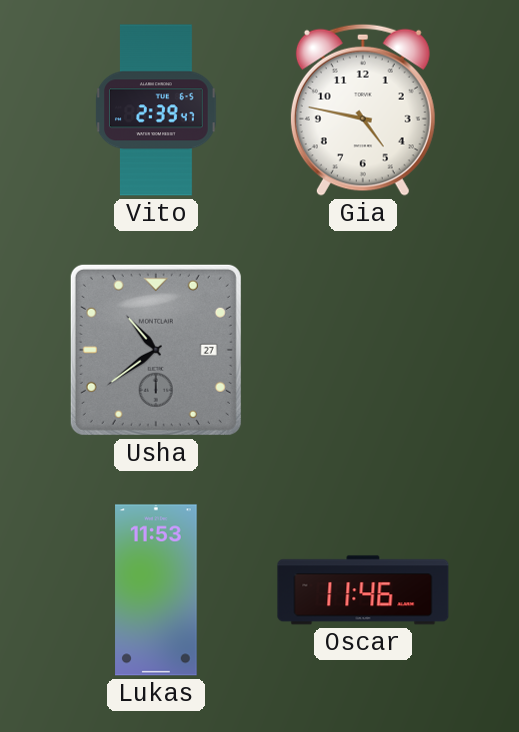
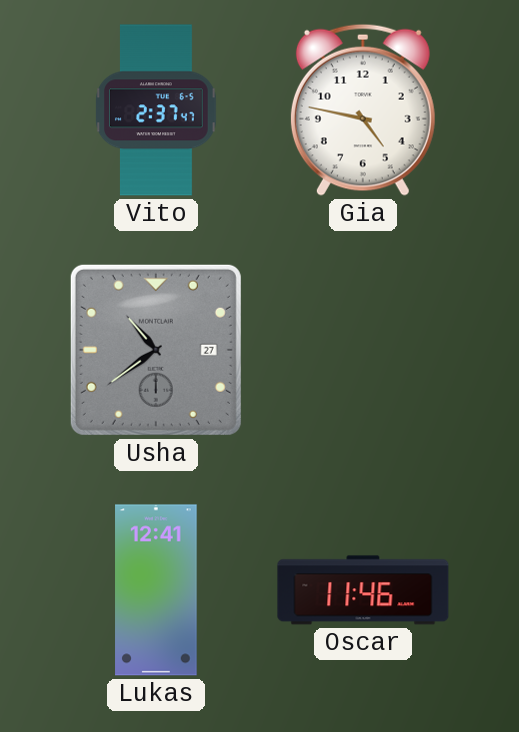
Vito: 2:39 -> 2:37 (156, 110)
Lukas: 11:53 -> 12:41 (156, 590)
